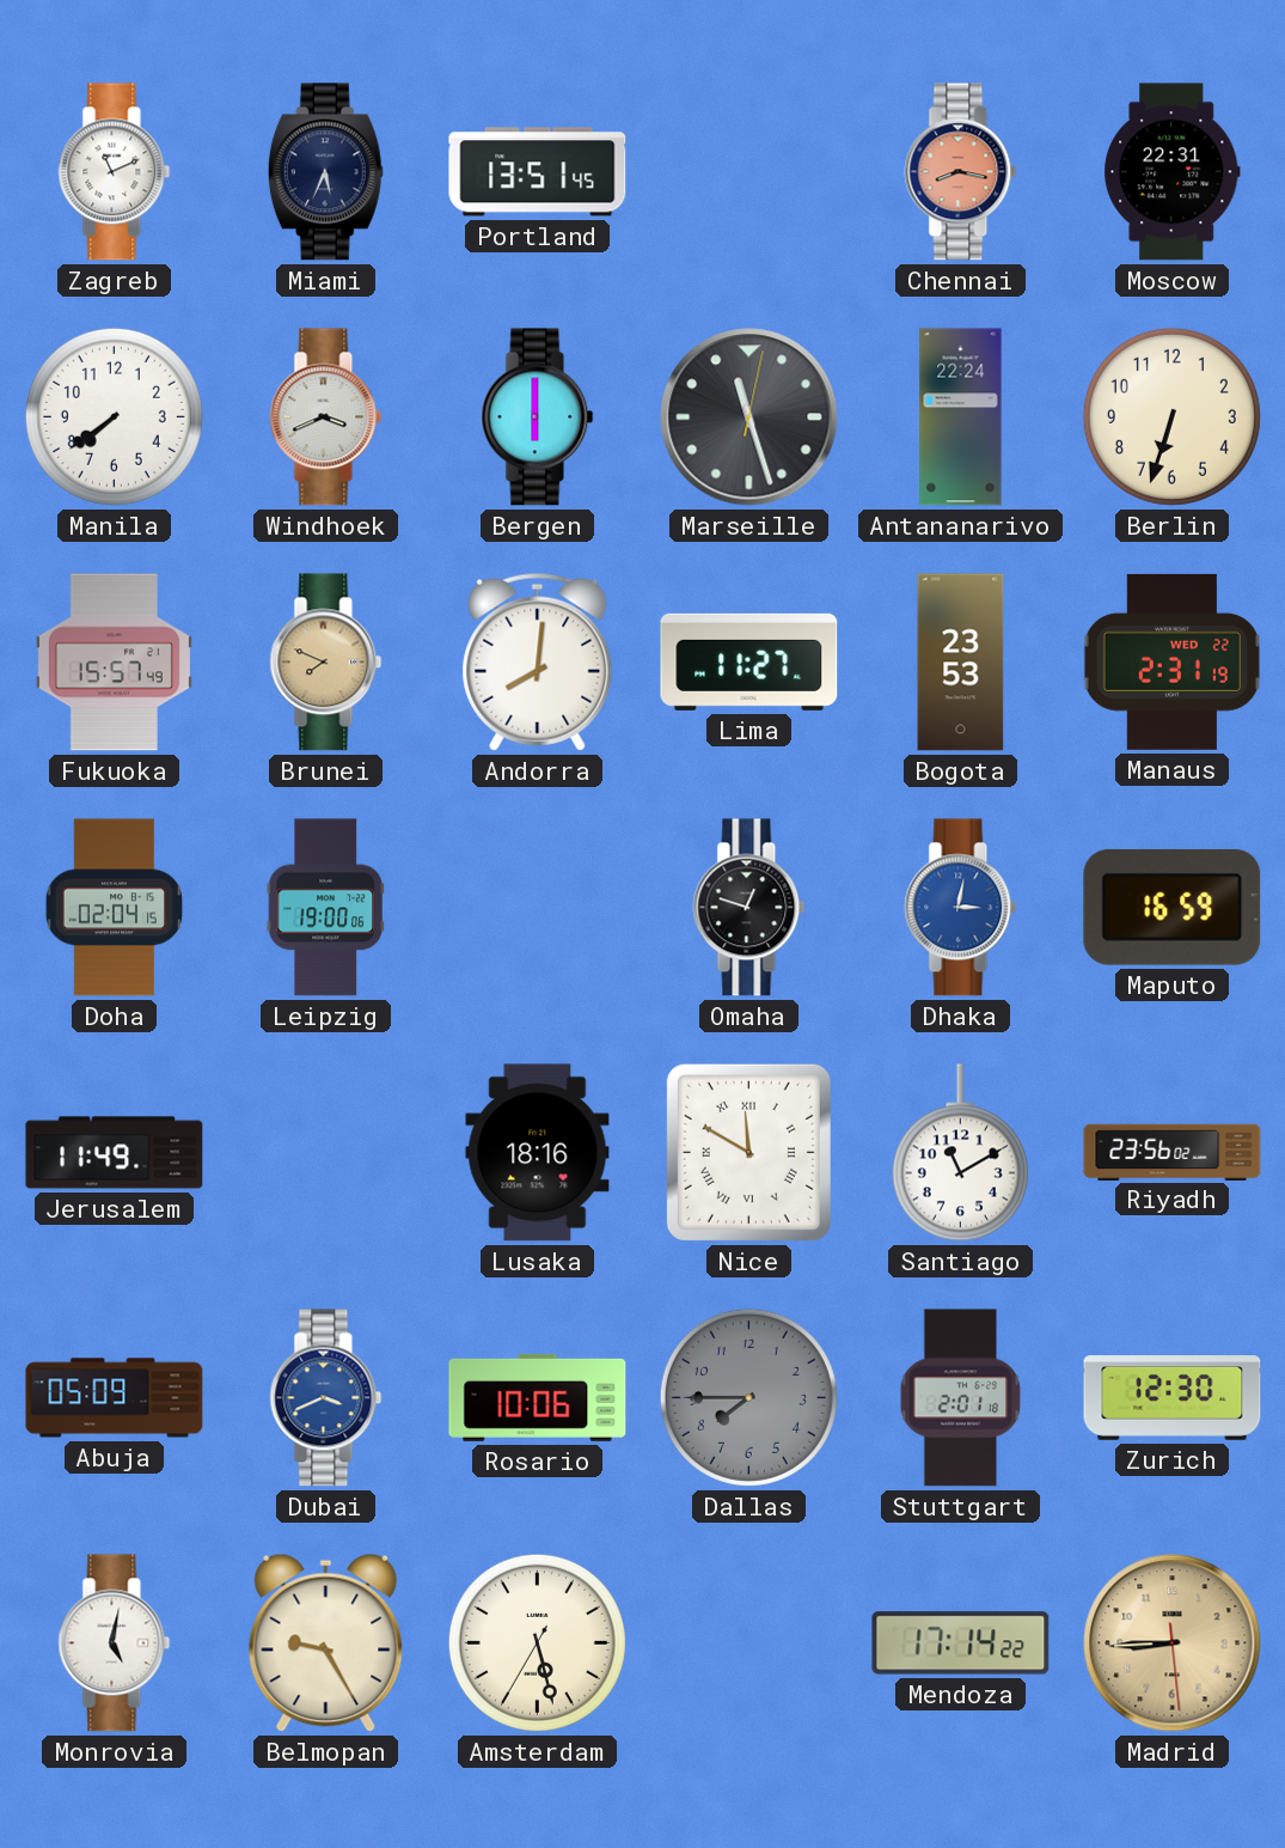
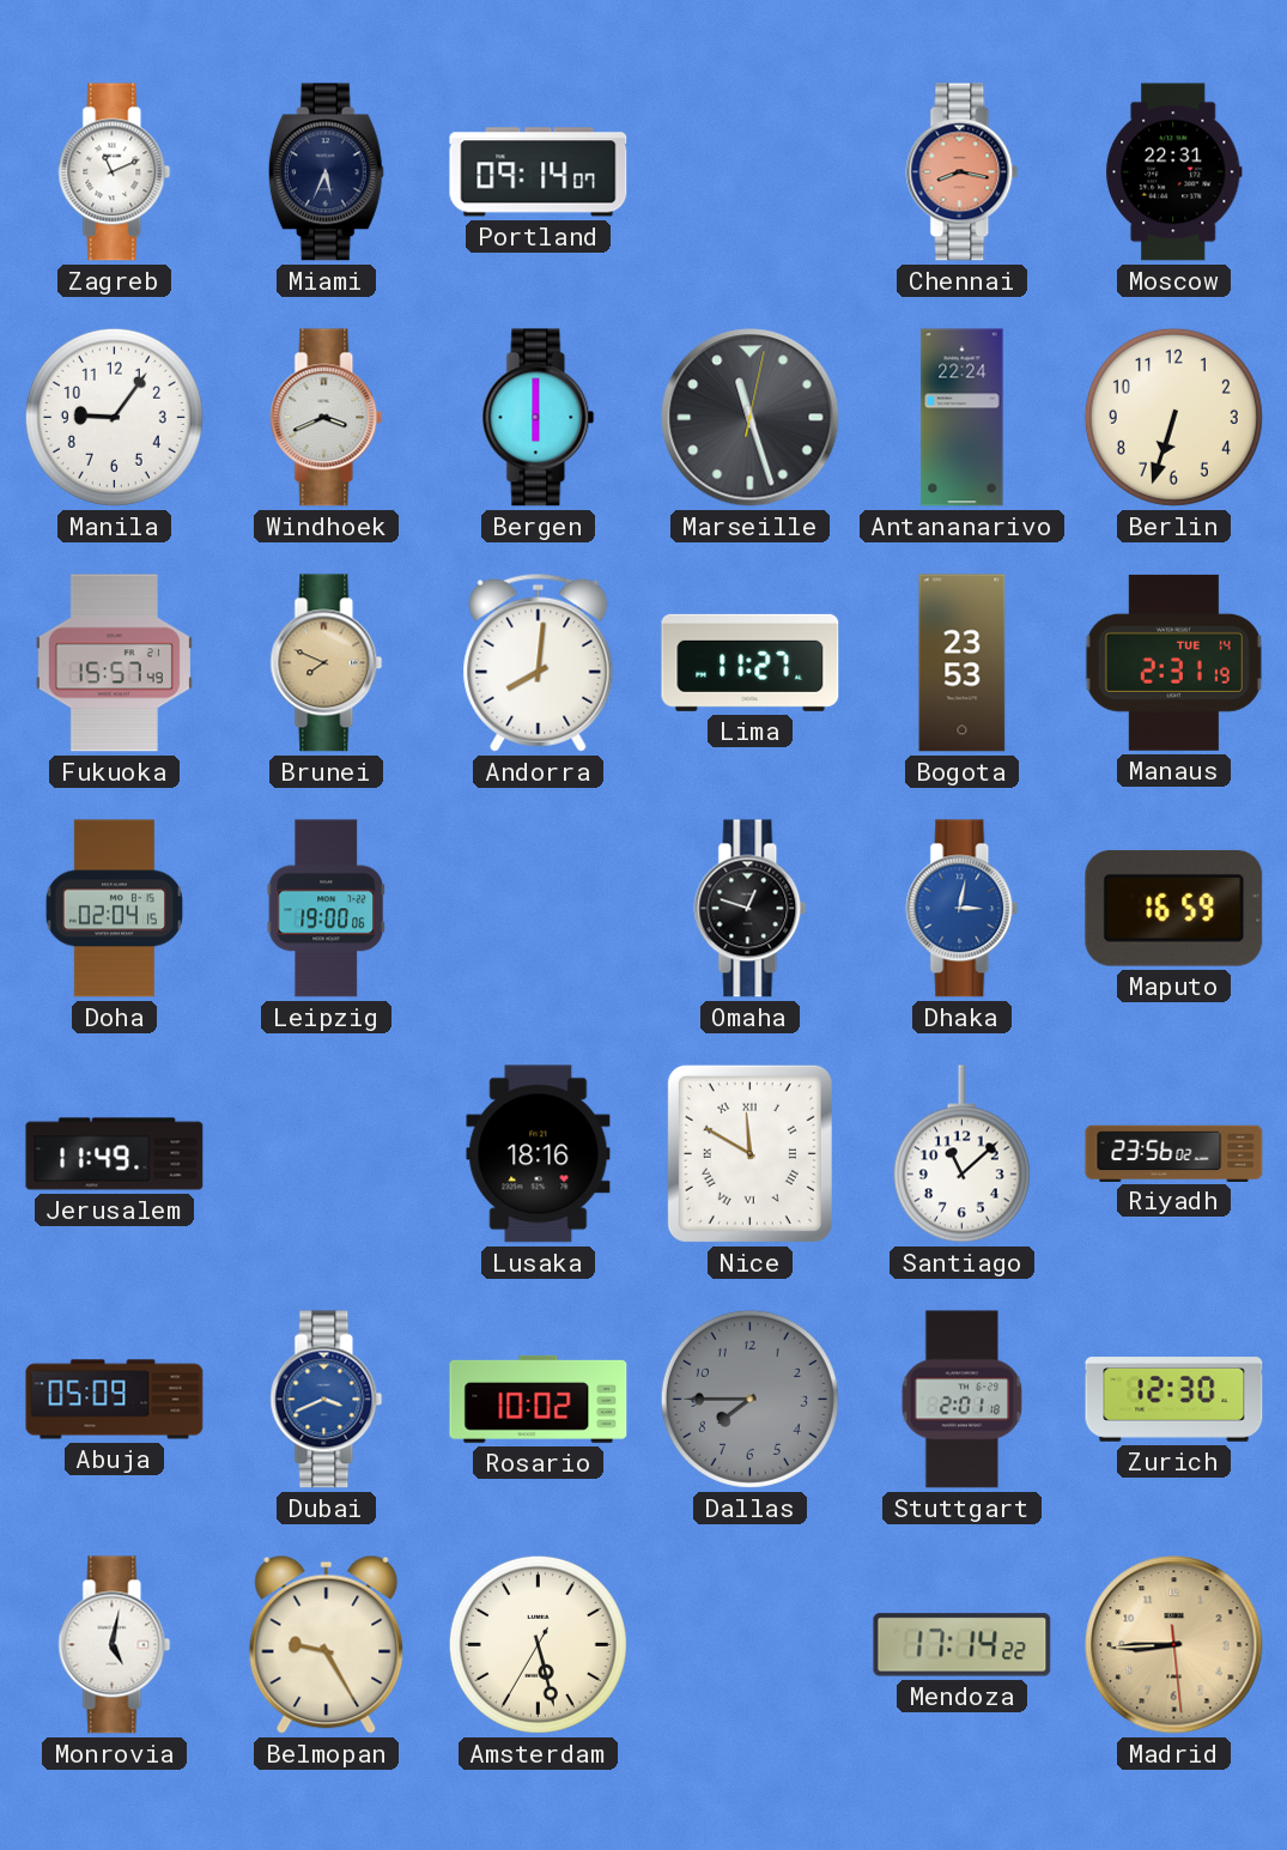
Portland: 13:51 -> 09:14 (539, 172)
Manila: 7:39 -> 9:06 (114, 417)
Manaus date: WED 22 -> TUE 14 (1173, 662)
Santiago: 11:10 -> 11:08 (961, 1154)
Rosario: 10:06 -> 10:02 (539, 1399)
